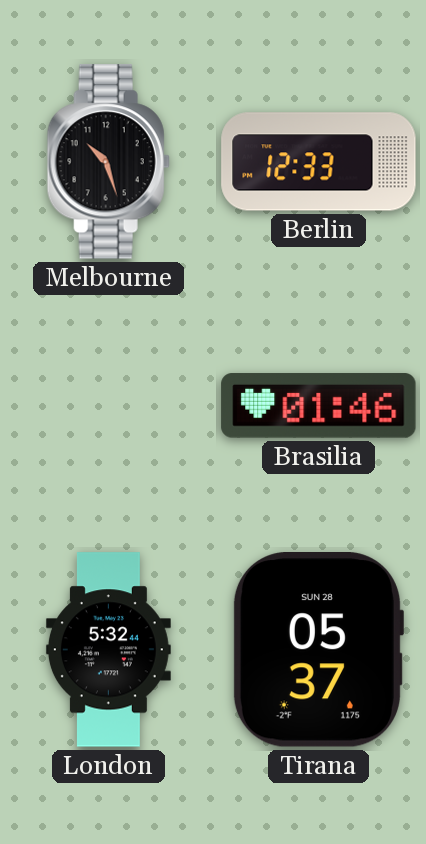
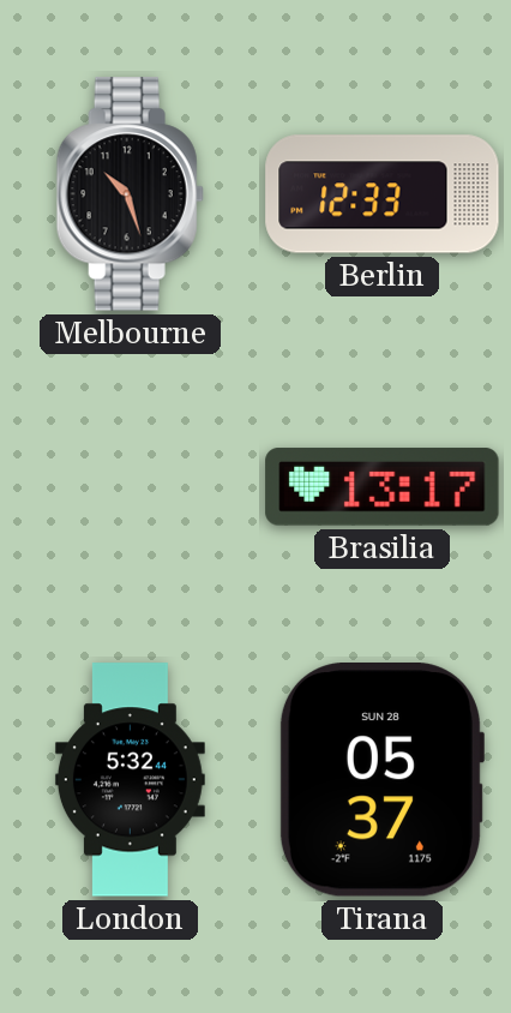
Brasilia: 01:46 -> 13:17 (383, 487)
